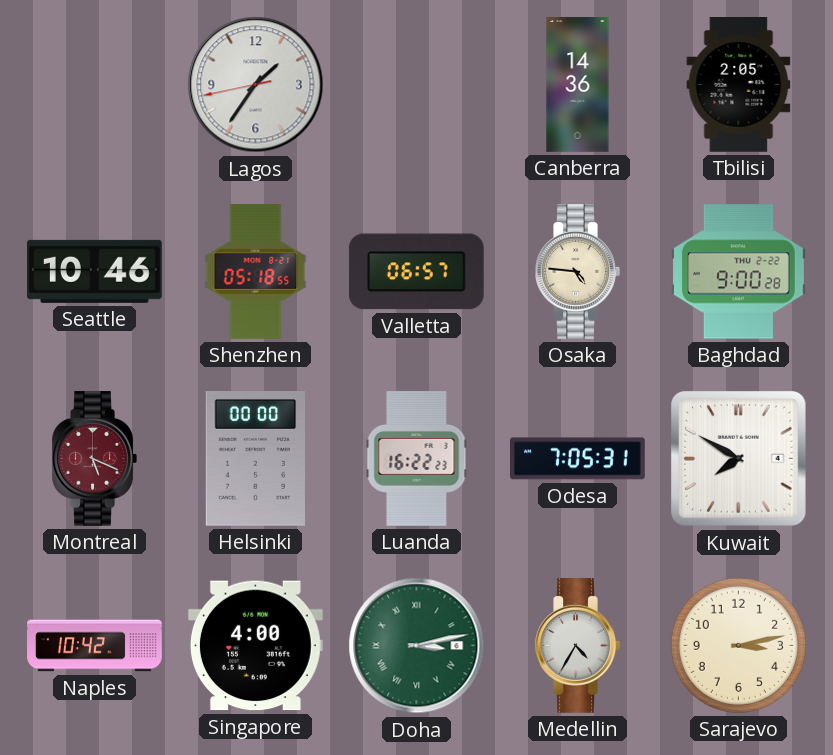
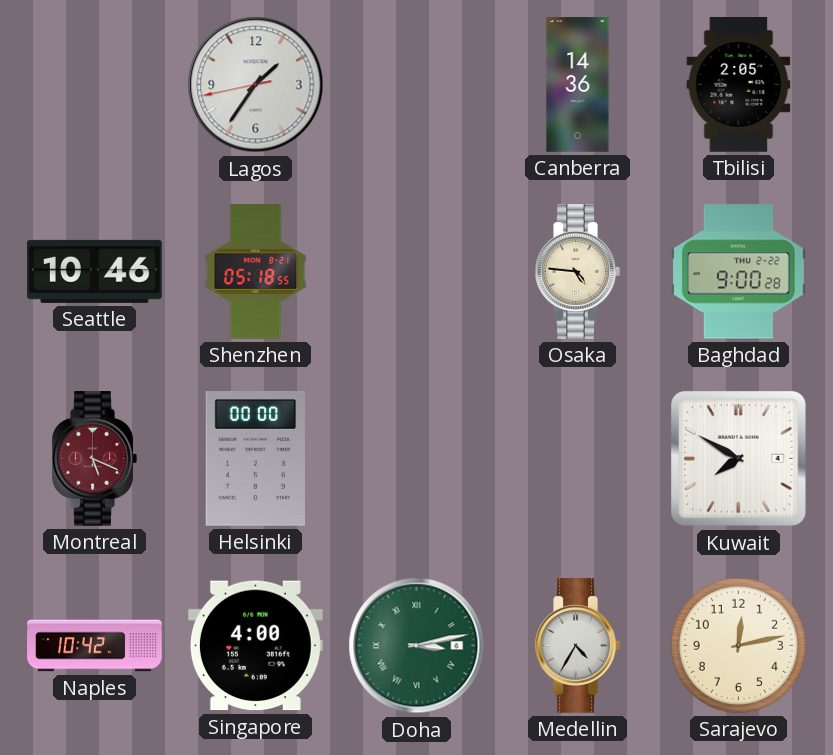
Valletta: 06:57 -> none (416, 272)
Luanda: 16:22 -> none (417, 459)
Odesa: 7:05 -> none (578, 459)
Sarajevo: 3:13 -> 12:13 (738, 645)
